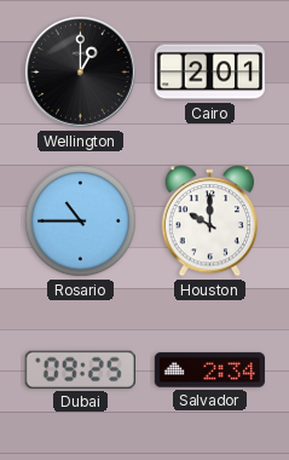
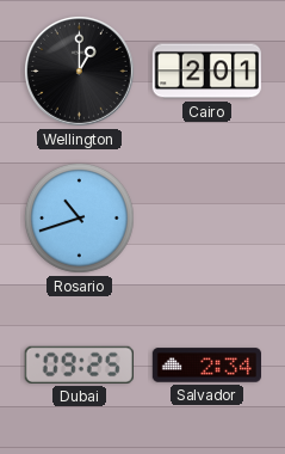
Rosario: 10:45 -> 10:42 (80, 219)
Houston: 10:00 -> none (209, 222)
